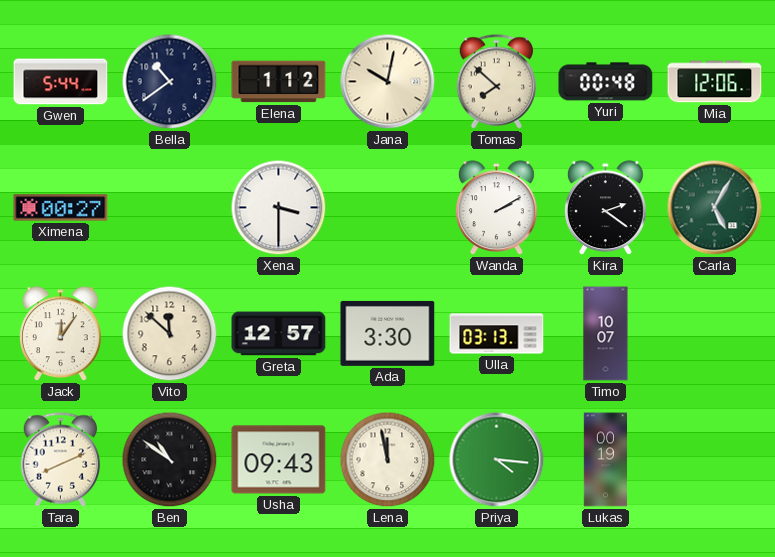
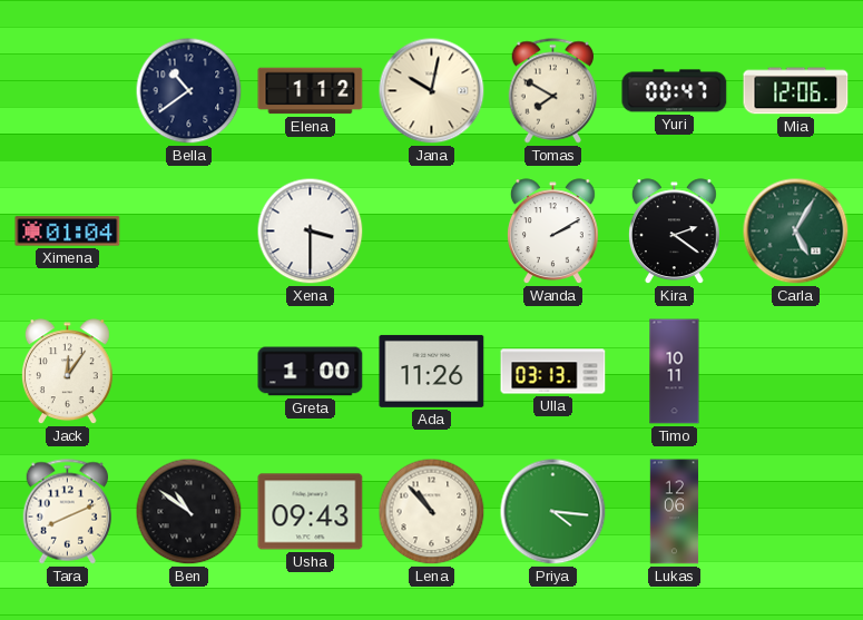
Gwen: 5:44 -> none (61, 82)
Tomas: 7:52 -> 7:50 (553, 91)
Yuri: 00:48 -> 00:47 (675, 91)
Ximena: 00:27 -> 01:04 (68, 232)
Vito: 11:52 -> none (170, 334)
Greta: 12:57 -> 1:00 (311, 372)
Ada: 3:30 -> 11:26 (432, 371)
Timo: 10:07 -> 10:11 (675, 372)
Lena: 11:58 -> 10:53 (432, 512)
Lukas: 00:19 -> 12:06 (675, 512)
